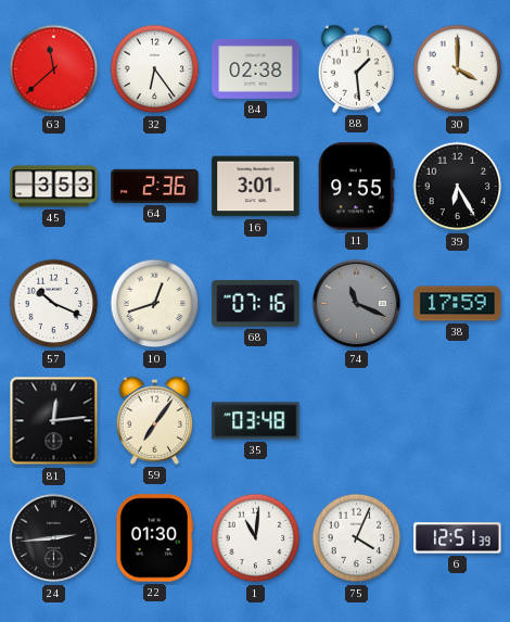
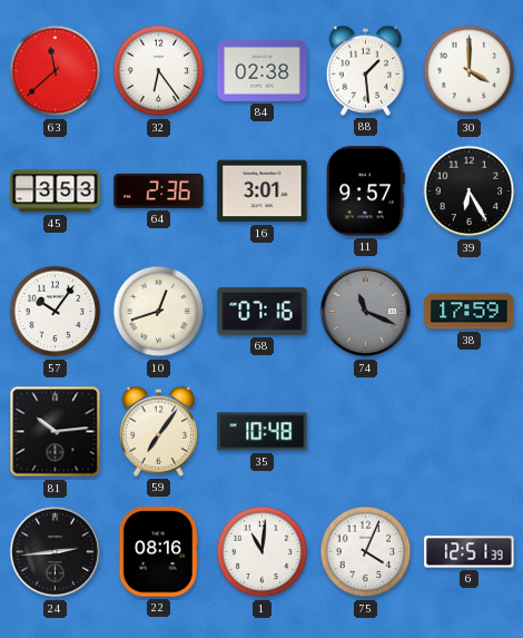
11: 9:55 -> 9:57 (366, 192)
57: 10:19 -> 10:06 (56, 312)
81: 12:14 -> 10:14 (56, 432)
35: 03:48 -> 10:48 (263, 432)
22: 01:30 -> 08:16 (157, 552)
